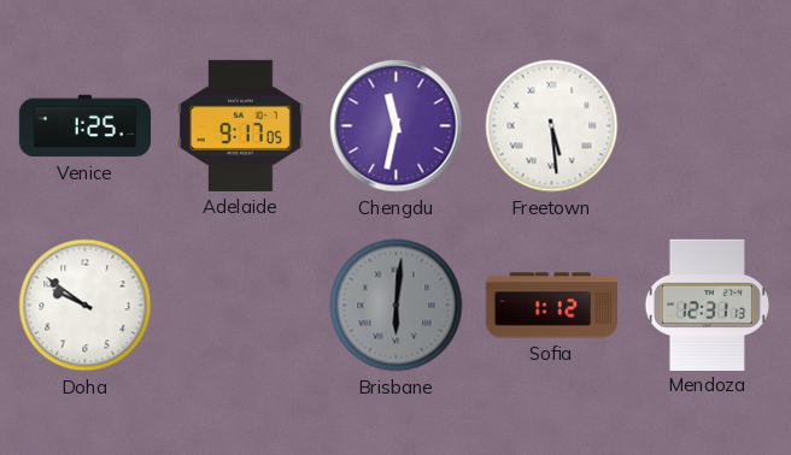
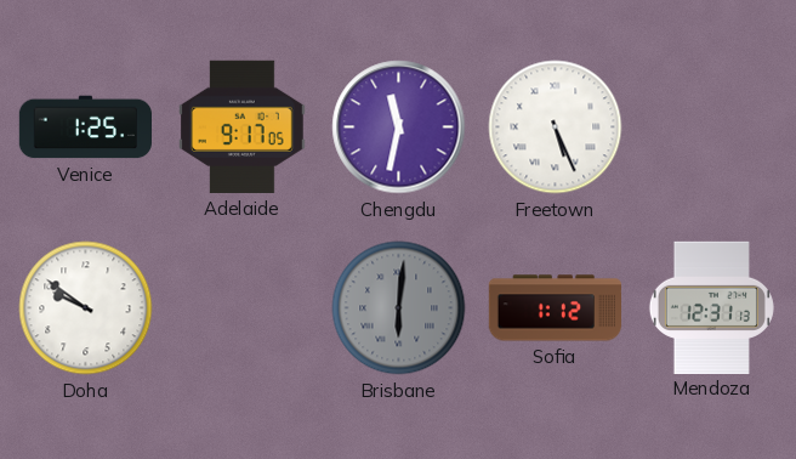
Freetown: 5:29 -> 5:26 (556, 127)
